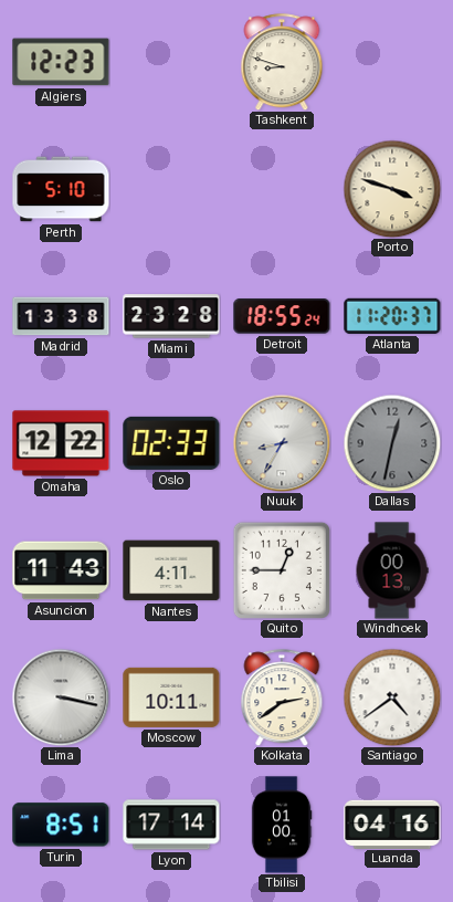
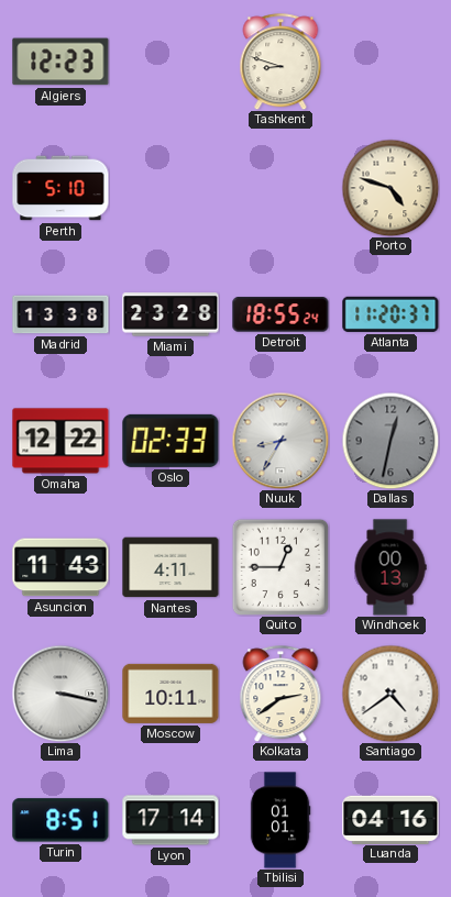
Porto: 3:48 -> 4:48 (391, 188)
Tbilisi: 01:00 -> 01:01 (280, 820)
